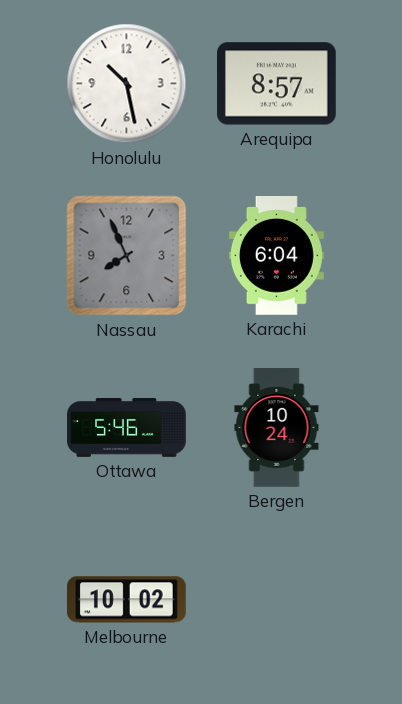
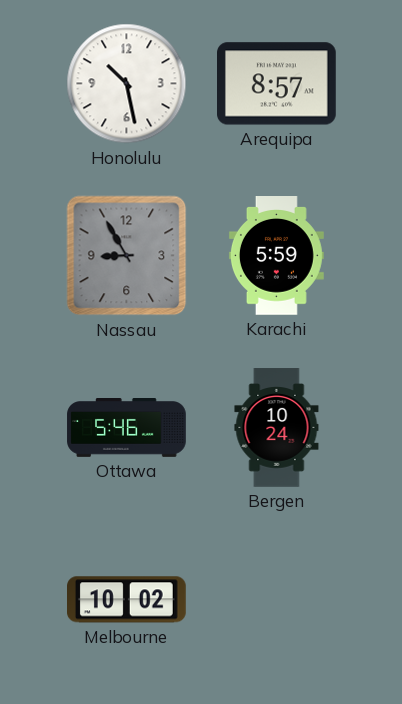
Nassau: 7:56 -> 8:55 (127, 256)
Karachi: 6:04 -> 5:59 (276, 256)
